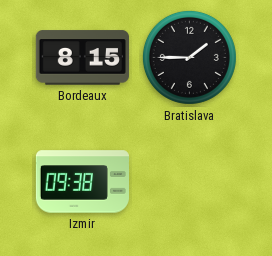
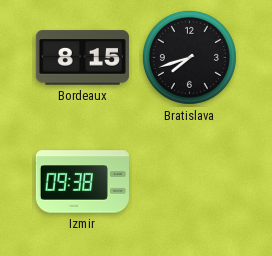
Bratislava: 1:45 -> 7:42 (189, 57)
